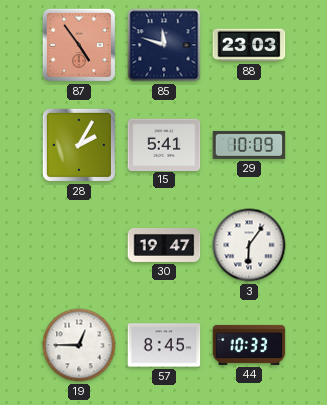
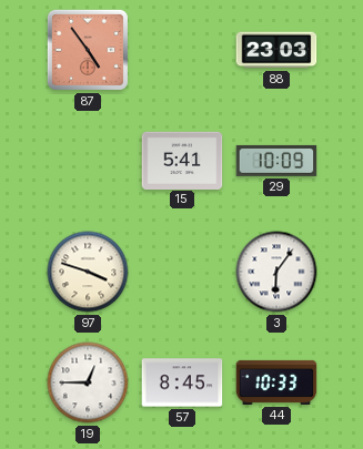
85: 11:48 -> none (164, 45)
28: 2:05 -> none (79, 145)
97: none -> 3:48 (88, 272)
30: 19:47 -> none (164, 245)
